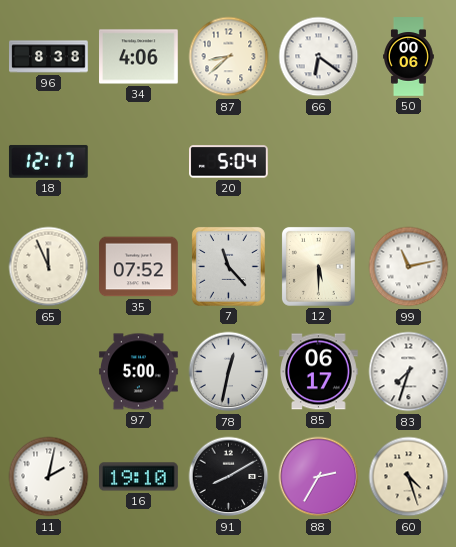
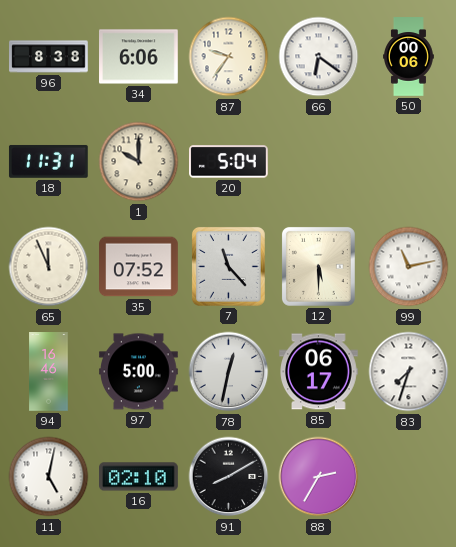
34: 4:06 -> 6:06 (139, 57)
87: 8:38 -> 9:36 (229, 57)
18: 12:17 -> 11:31 (49, 161)
1: none -> 10:00 (139, 162)
94: none -> 16:46 (49, 372)
11: 2:02 -> 5:02 (49, 477)
16: 19:10 -> 02:10 (139, 477)
60: 4:27 -> none (409, 477)
